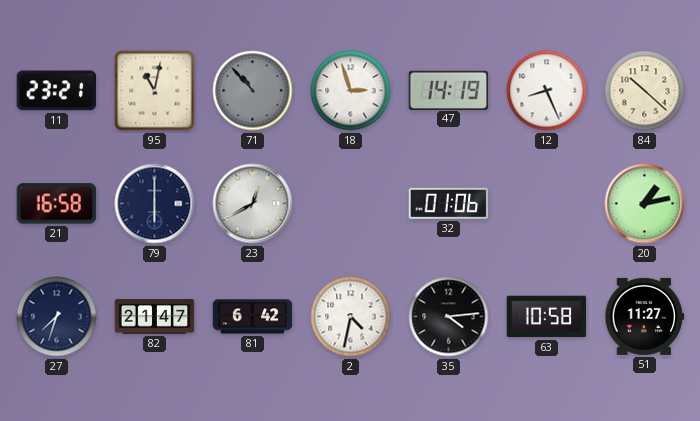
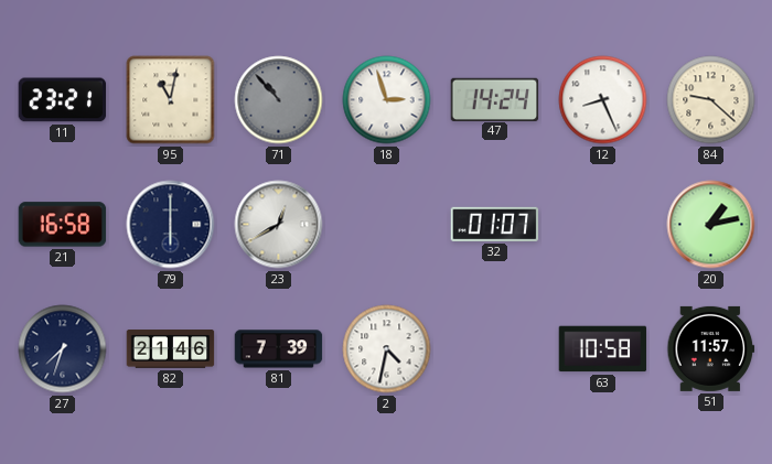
47: 14:19 -> 14:24 (495, 99)
84: 10:22 -> 9:22 (711, 100)
32: 01:06 -> 01:07 (495, 224)
82: 21:47 -> 21:46 (171, 349)
81: 6:42 -> 7:39 (279, 349)
35: 4:14 -> none (449, 317)
51: 11:27 -> 11:57 (711, 348)
